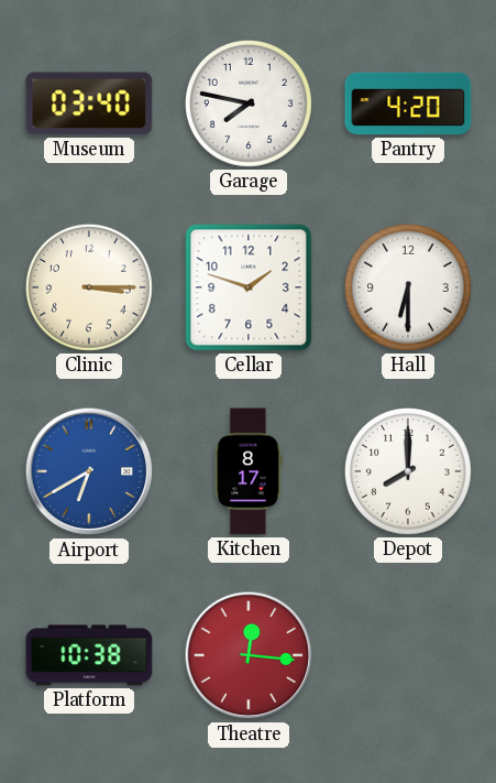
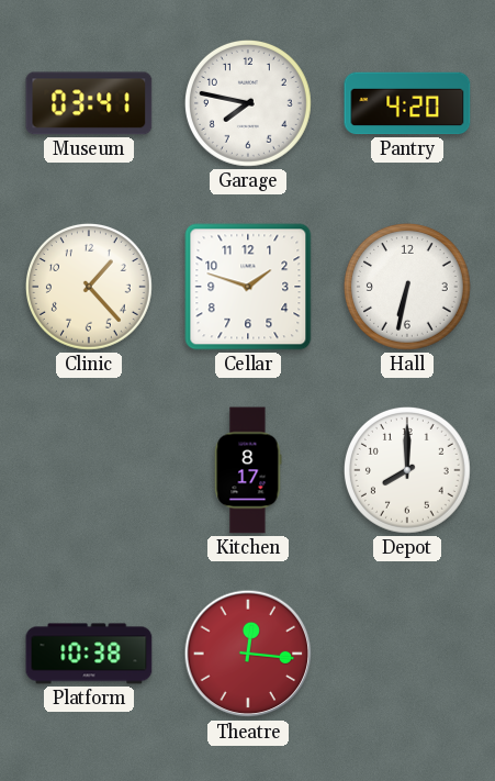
Museum: 03:40 -> 03:41 (89, 103)
Clinic: 3:15 -> 1:23 (89, 287)
Hall: 6:30 -> 6:32 (407, 287)
Airport: 6:40 -> none (89, 471)
